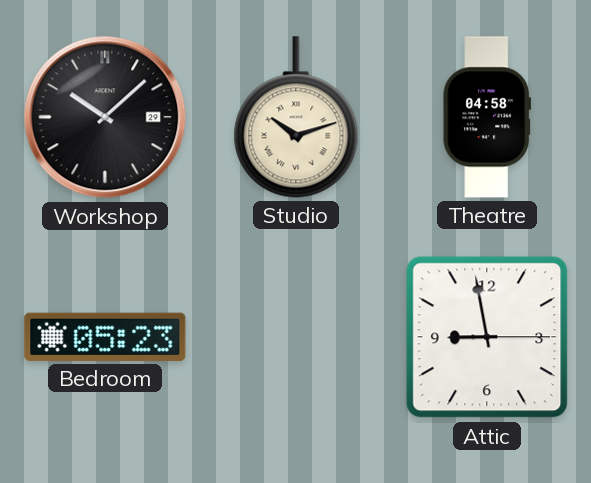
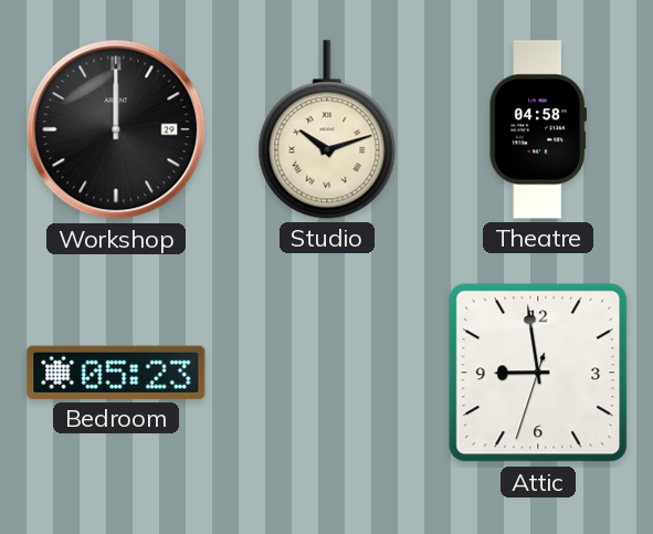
Workshop: 10:08 -> 12:00 (116, 129)
Attic: 8:58:15 -> 8:58:33 (538, 373)
